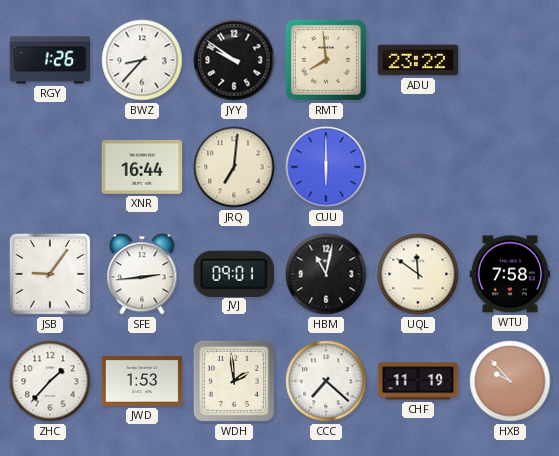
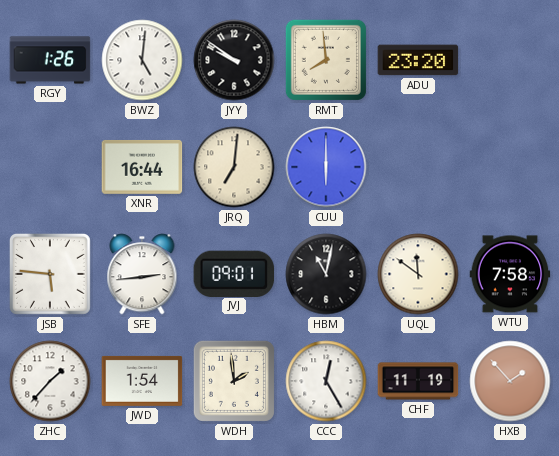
BWZ: 8:37 -> 5:01 (142, 60)
ADU: 23:22 -> 23:20 (418, 60)
JSB: 9:06 -> 5:46 (50, 274)
JWD: 1:53 -> 1:54 (142, 381)
CCC: 7:22 -> 12:25 (326, 381)
HXB: 9:53 -> 1:53 (510, 381)
